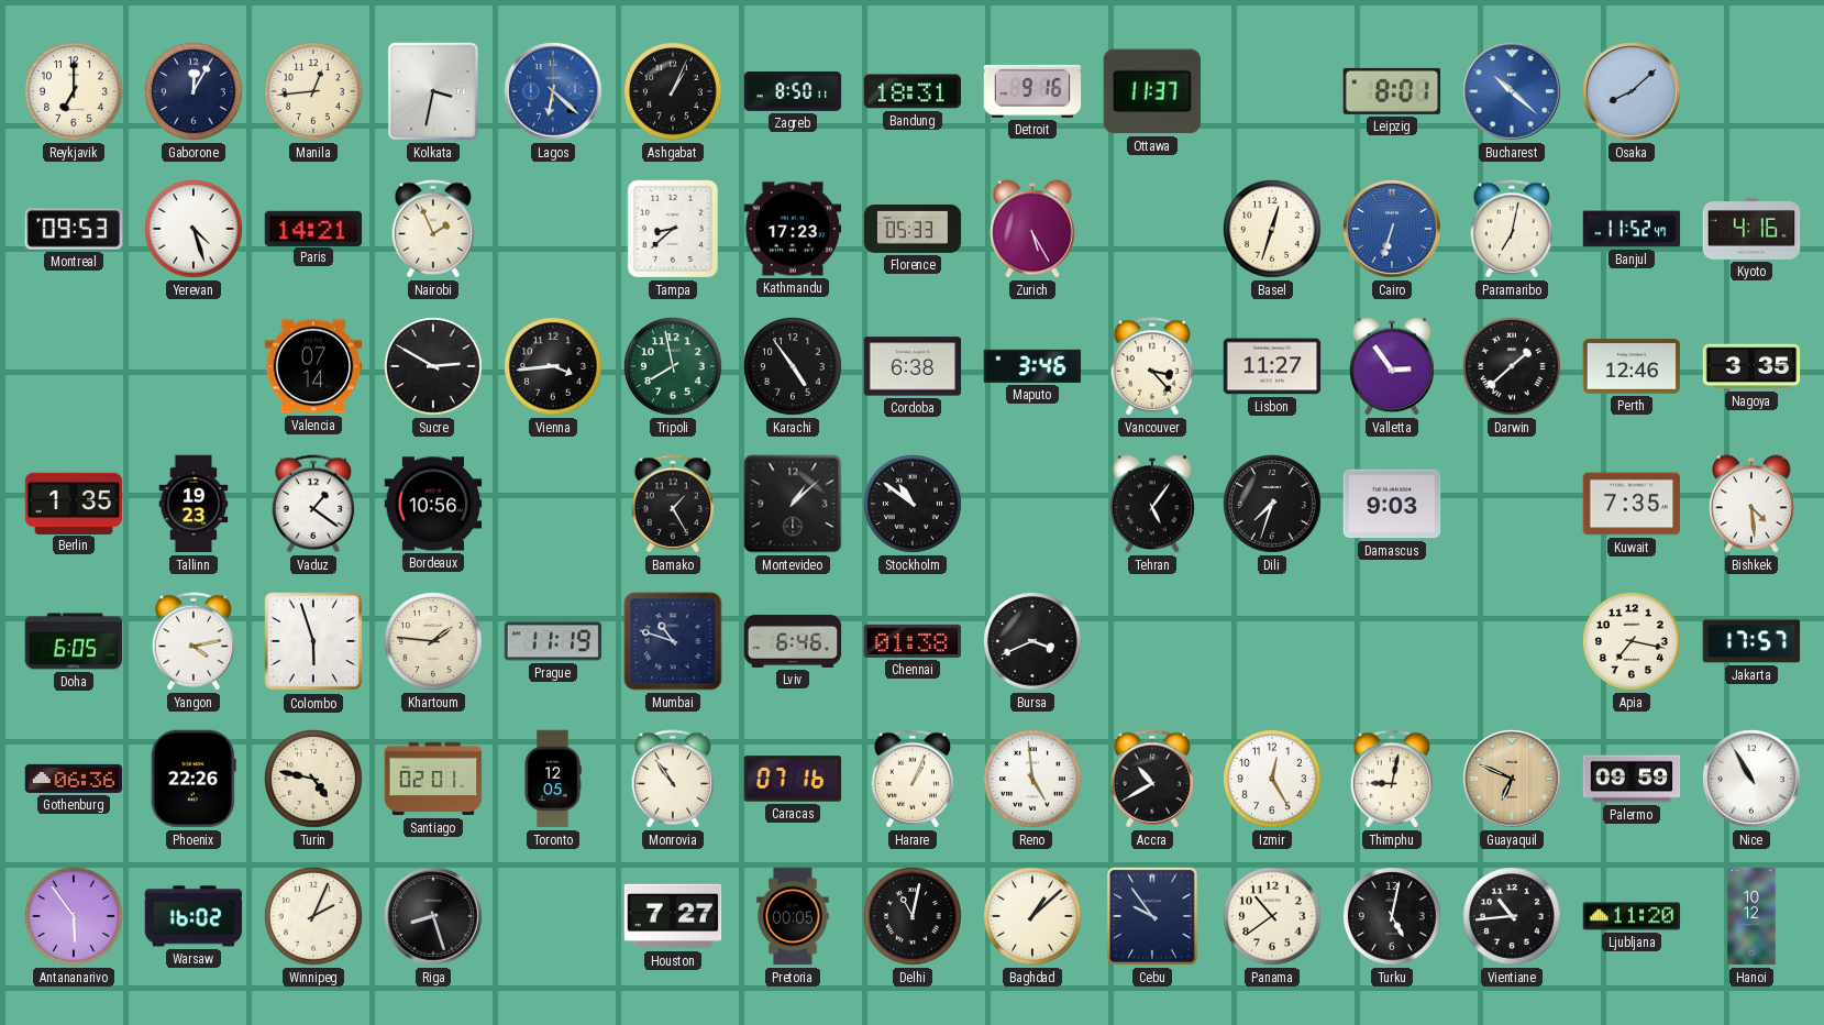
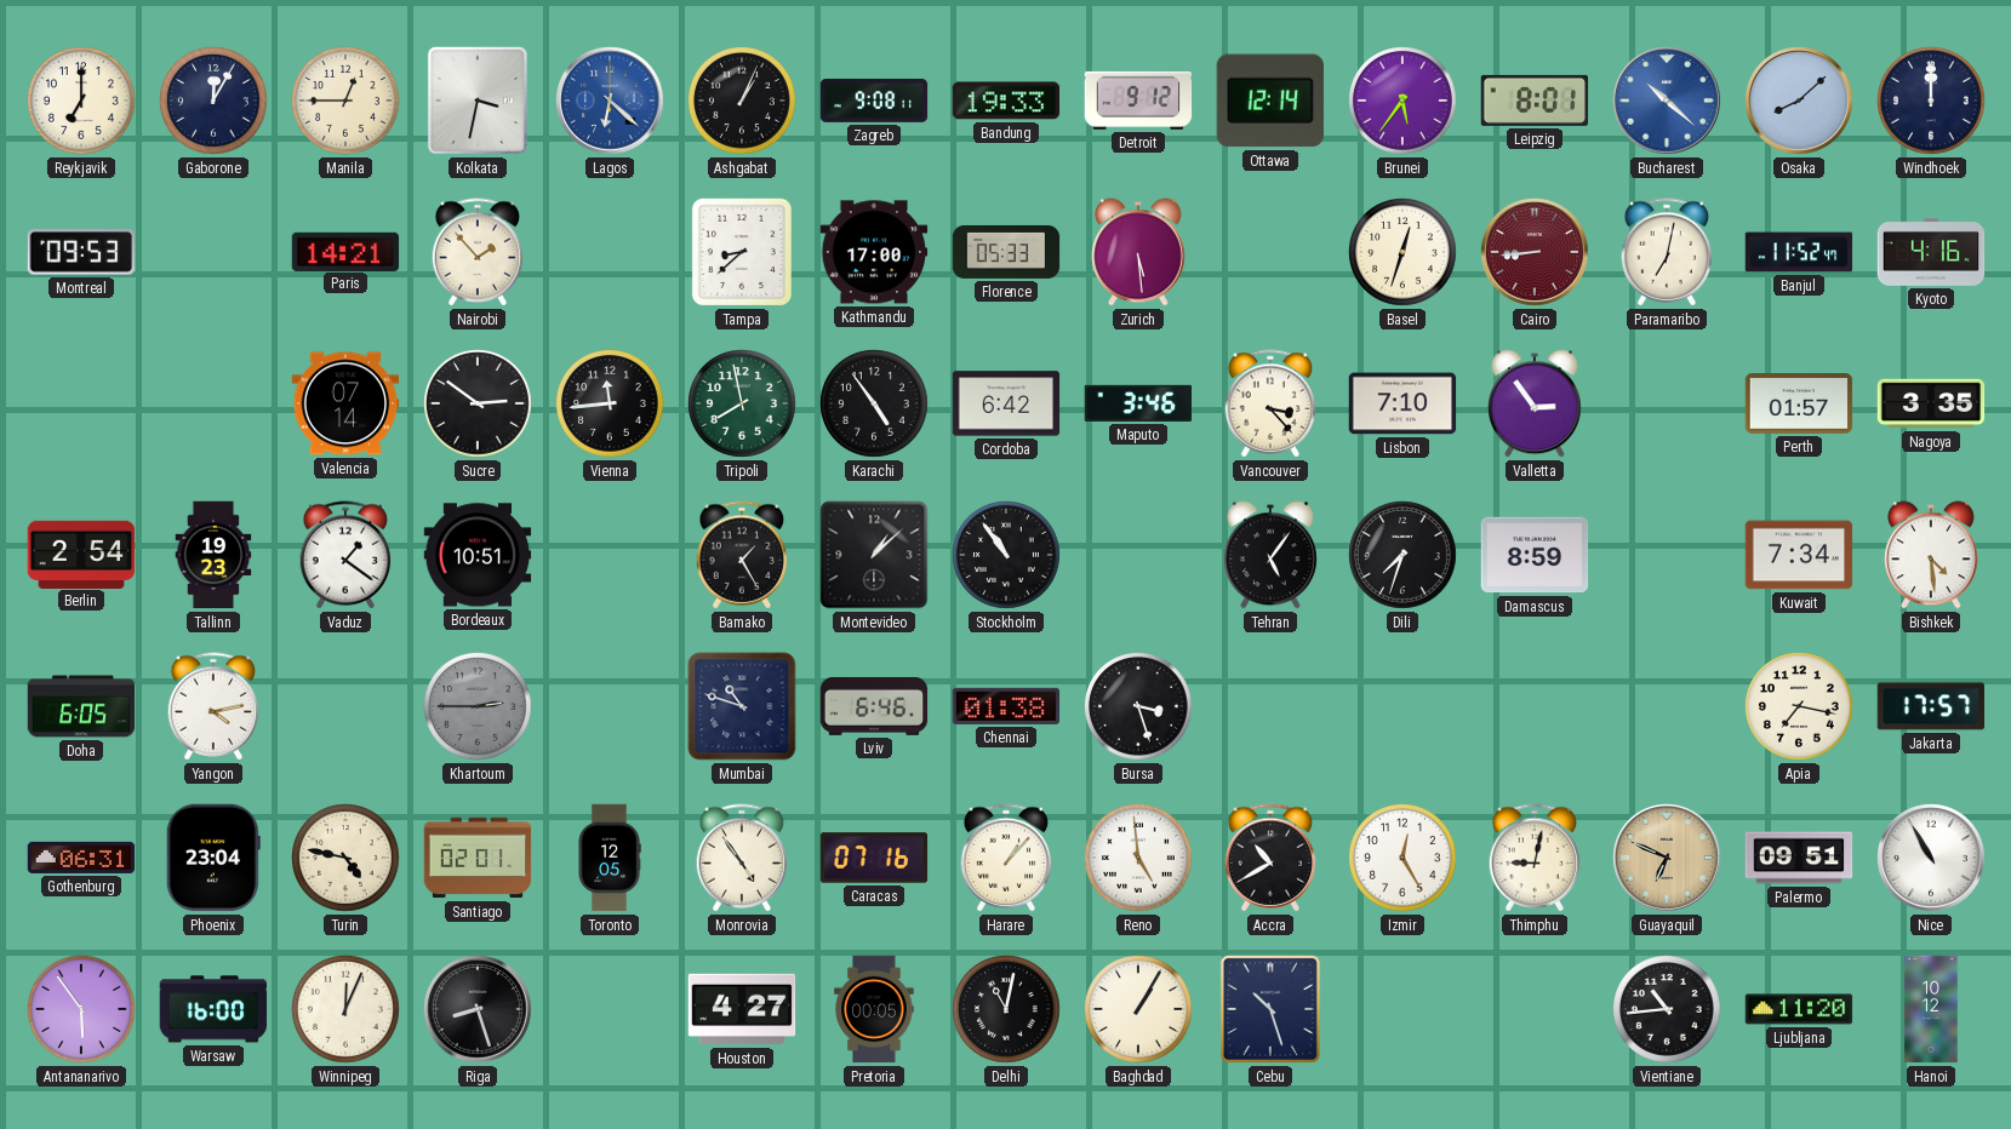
Manila: 12:44 -> 12:45 (347, 102)
Zagreb: 8:50 -> 9:08 (874, 102)
Bandung: 18:31 -> 19:33 (1006, 101)
Detroit: 9:16 -> 9:12 (1138, 101)
Ottawa: 11:37 -> 12:14 (1270, 101)
Brunei: none -> 5:36 (1404, 102)
Windhoek: none -> 12:00 (1932, 102)
Yerevan: 4:27 -> none (195, 230)
Nairobi: 1:56 -> 1:53 (478, 252)
Kathmandu: 17:23 -> 17:00 (874, 252)
Zurich: 5:25 -> 5:29 (1139, 252)
Cairo: 6:33 -> 8:44 (1536, 253)
Cairo dial: blue -> burgundy (1536, 253)
Sucre: 2:50 -> 2:51 (479, 405)
Vienna: 3:44 -> 11:44 (611, 405)
Cordoba: 6:38 -> 6:42 (1006, 403)
Lisbon: 11:27 -> 7:10 (1402, 403)
Darwin: 1:38 -> none (1513, 367)
Perth: 12:46 -> 01:57 (1799, 405)
Berlin: 1:35 -> 2:54 (81, 554)
Bordeaux: 10:56 -> 10:51 (478, 555)
Stockholm: 10:51 -> 10:54 (1007, 556)
Damascus: 9:03 -> 8:59 (1535, 555)
Kuwait: 7:35 -> 7:34 (1799, 555)
Colombo: 5:57 -> none (313, 641)
Khartoum: 1:46 -> 2:45 (479, 707)
Khartoum dial: cream -> grey (479, 707)
Prague: 11:19 -> none (553, 641)
Bursa: 3:41 -> 3:27 (1139, 707)
Gothenburg: 06:36 -> 06:31 (81, 858)
Phoenix: 22:26 -> 23:04 (213, 858)
Monrovia: 10:54 -> 4:54 (742, 858)
Harare: 1:04 -> 1:07 (1006, 858)
Palermo: 09:59 -> 09:51 (1799, 858)
Warsaw: 16:02 -> 16:00 (213, 1009)
Winnipeg: 2:04 -> 12:04 (347, 1010)
Houston: 7:27 -> 4:27 (742, 1009)
Baghdad: 1:08 -> 1:05 (1139, 1010)
Cebu: 9:54 -> 10:27 (1270, 1009)
Panama: 10:39 -> none (1273, 917)
Turku: 5:02 -> none (1393, 917)
